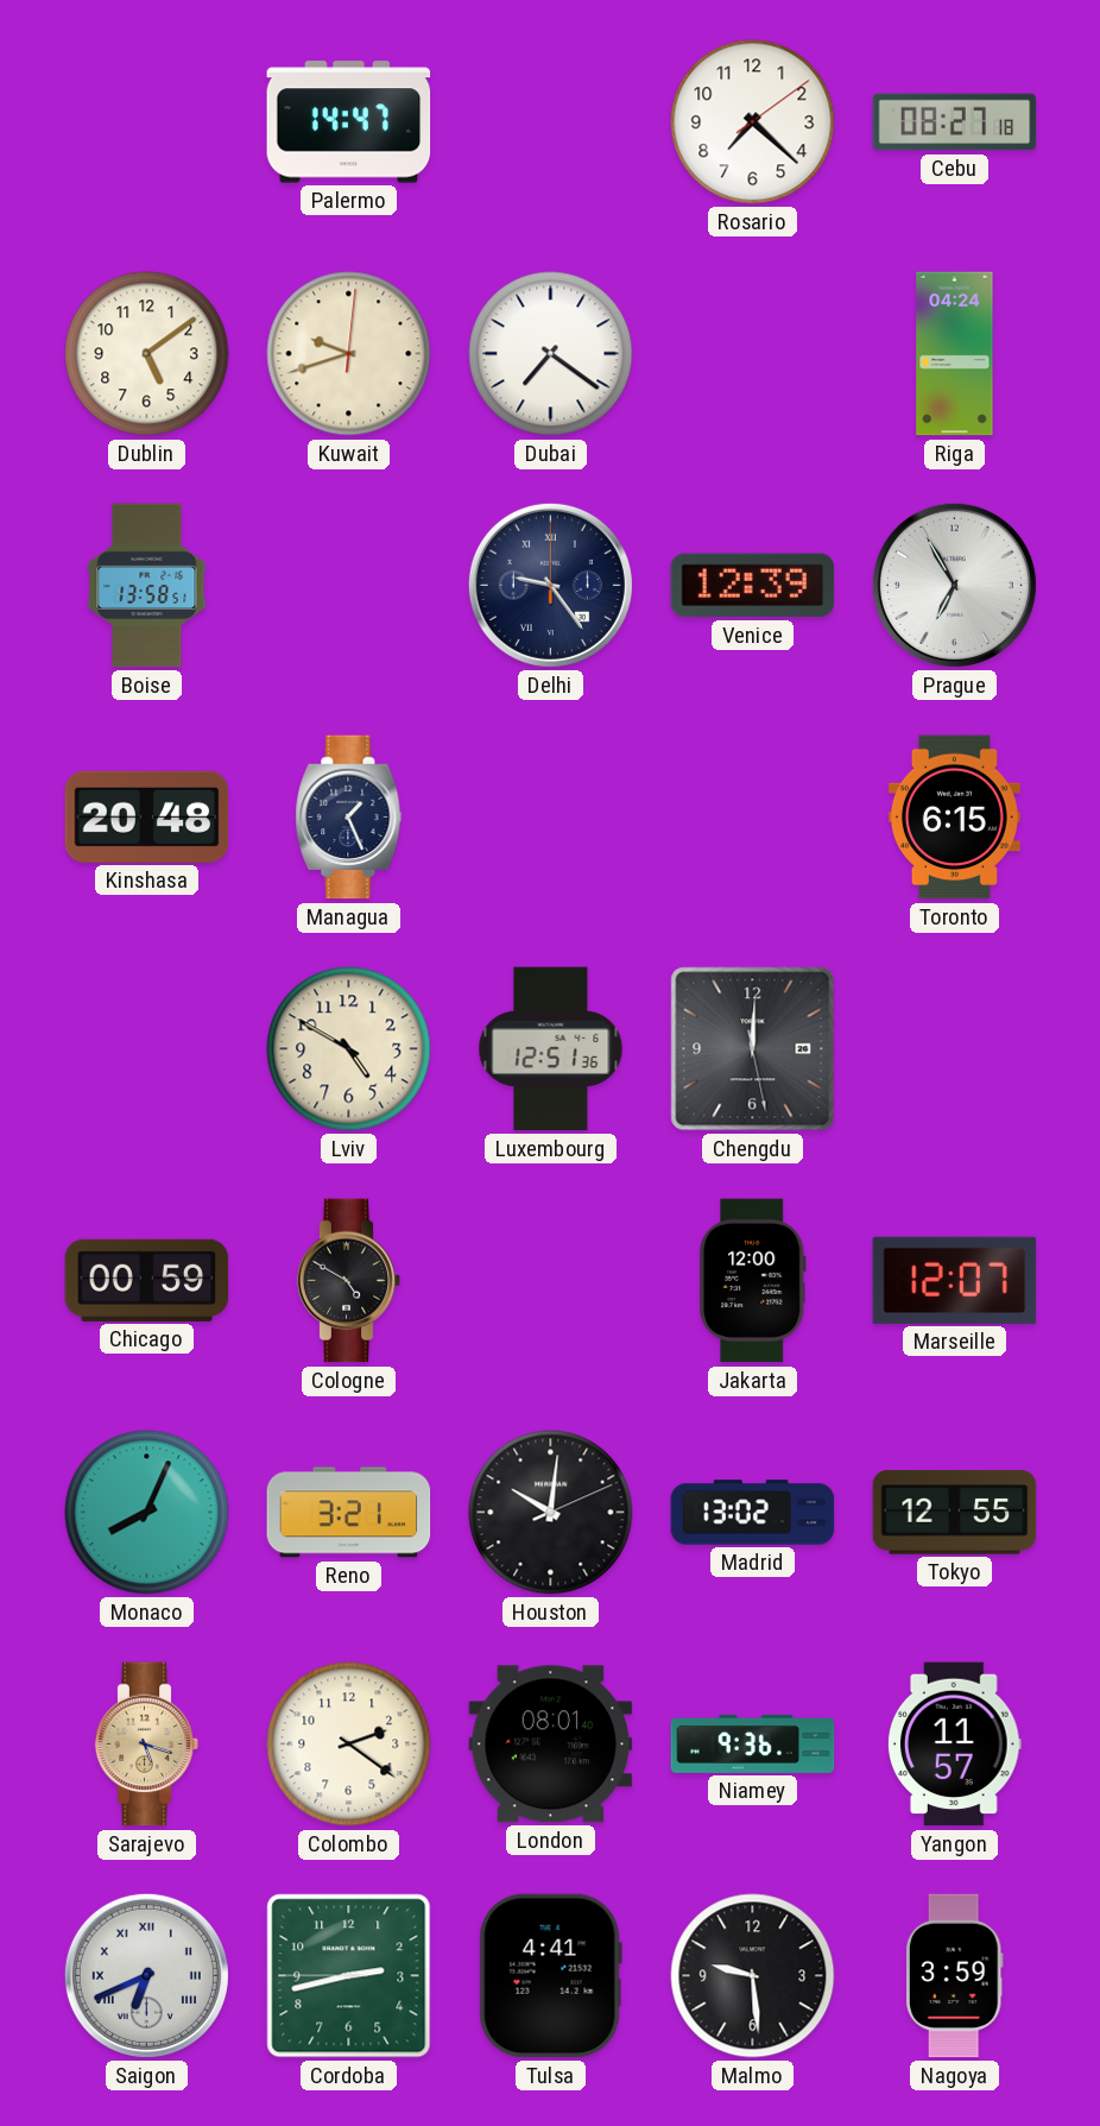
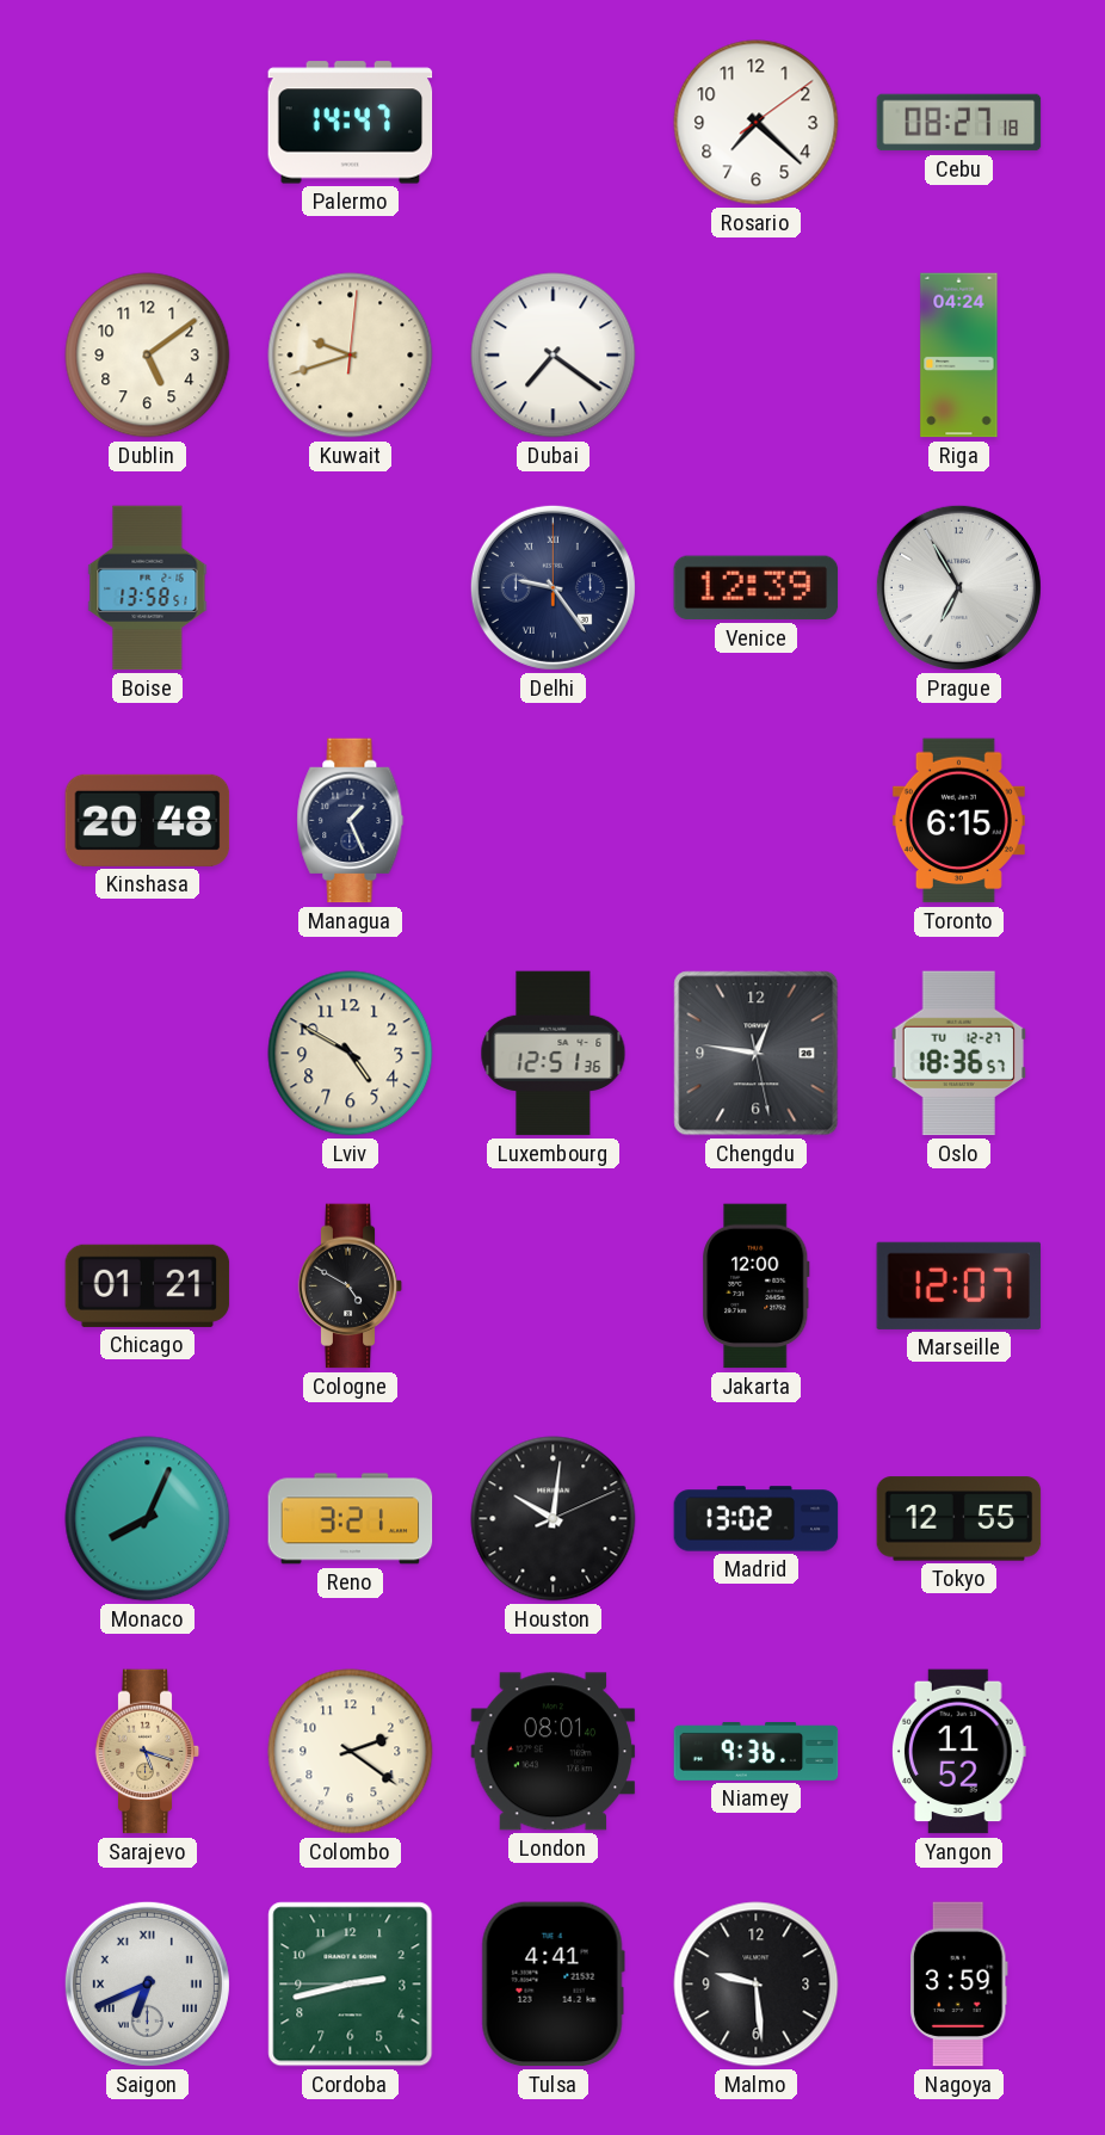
Chengdu: 12:00 -> 12:46 (757, 1054)
Oslo: none -> 18:36 (959, 1054)
Chicago: 00:59 -> 01:21 (148, 1285)
Yangon: 11:57 -> 11:52 (958, 1752)
